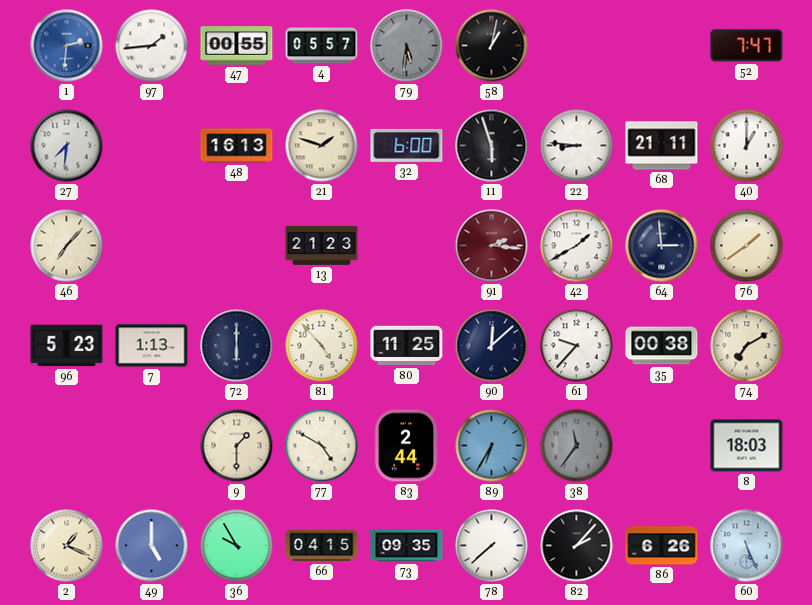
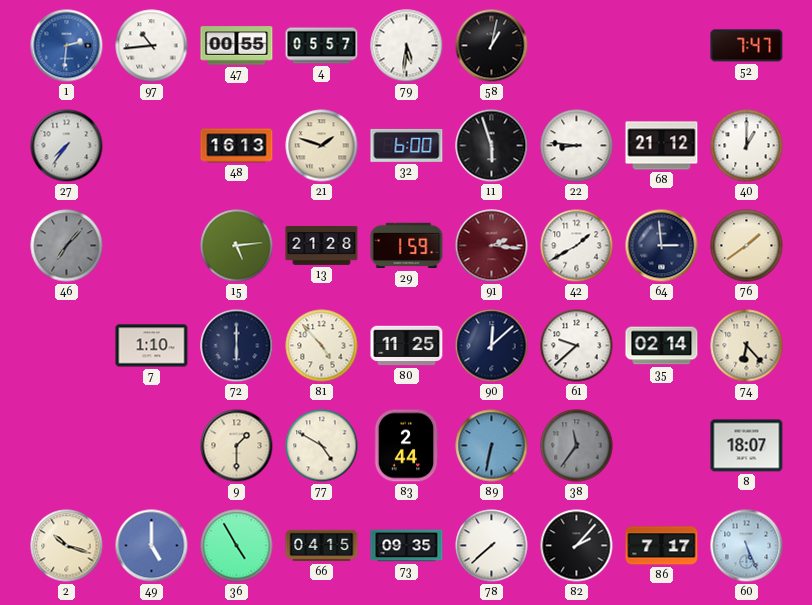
97: 1:44 -> 10:44 (152, 46)
79 dial: grey -> white (407, 46)
27: 7:31 -> 7:36 (67, 146)
68: 21:11 -> 21:12 (662, 146)
46 dial: cream -> grey (67, 246)
15: none -> 5:14 (237, 246)
13: 21:23 -> 21:28 (322, 245)
29: none -> 1:59 (407, 246)
96: 5:23 -> none (67, 346)
7: 1:13 -> 1:10 (152, 346)
61: 9:37 -> 9:38 (577, 346)
35: 00:38 -> 02:14 (662, 346)
74: 7:10 -> 6:23 (747, 346)
89: 6:35 -> 6:32 (492, 446)
8: 18:03 -> 18:07 (747, 446)
2: 1:19 -> 10:18 (67, 546)
36: 9:55 -> 4:55 (237, 546)
86: 6:26 -> 7:17 (662, 546)
